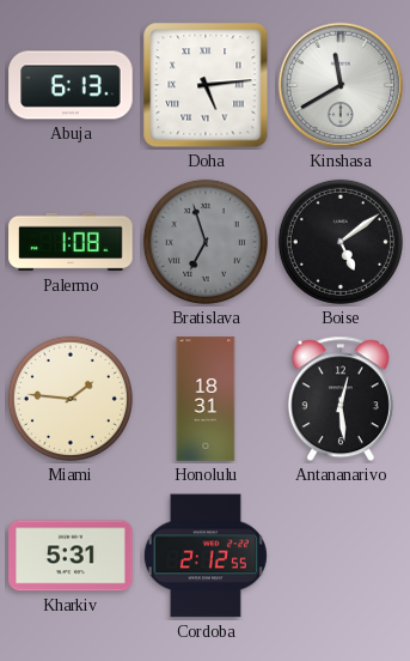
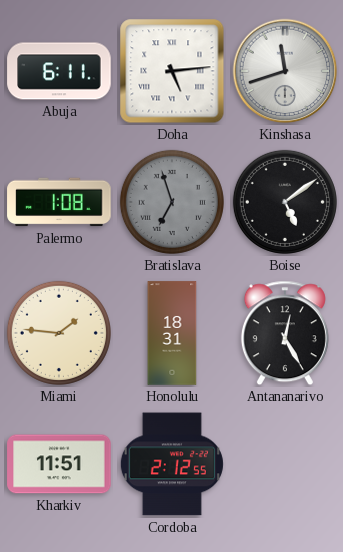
Abuja: 6:13 -> 6:11 (59, 71)
Kinshasa: 11:40 -> 11:42 (285, 71)
Antananarivo: 12:29 -> 12:25 (285, 333)
Kharkiv: 5:31 -> 11:51 (59, 464)
